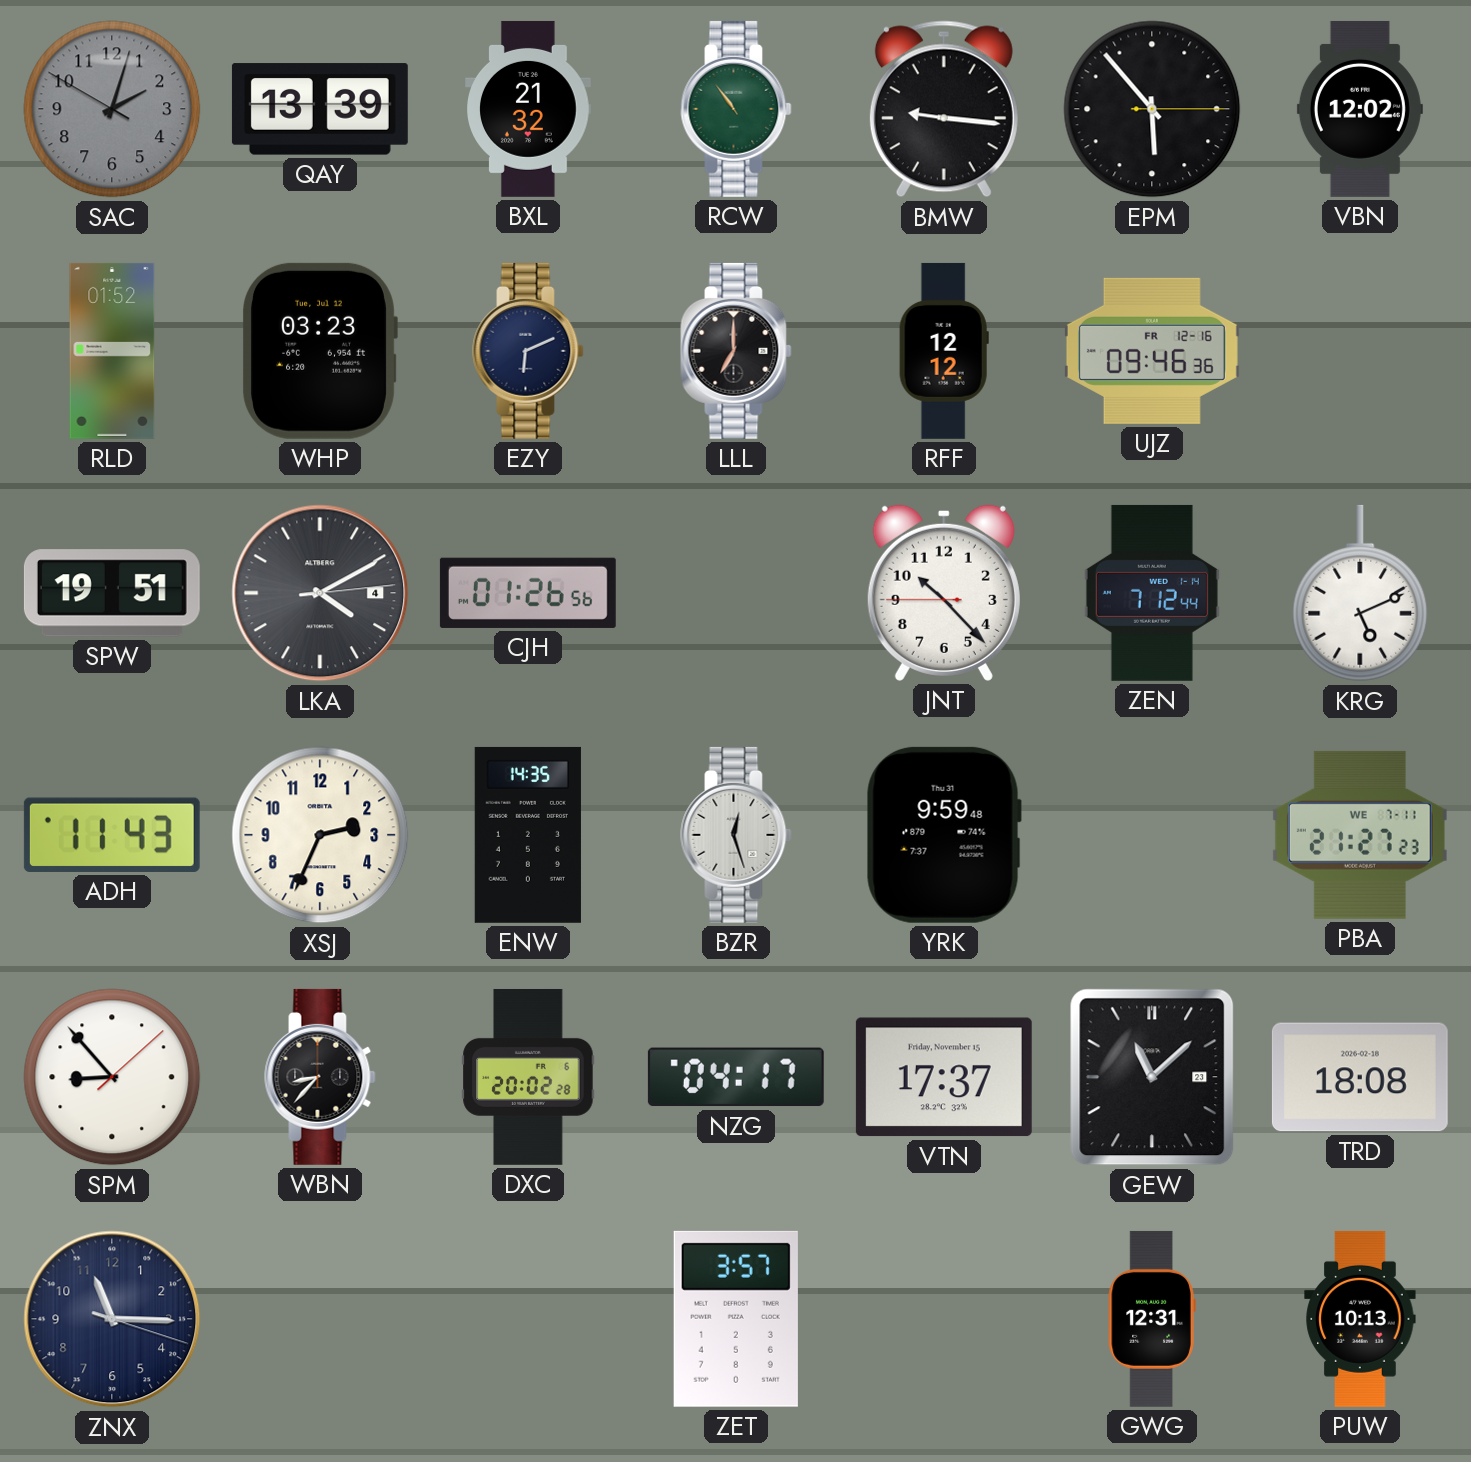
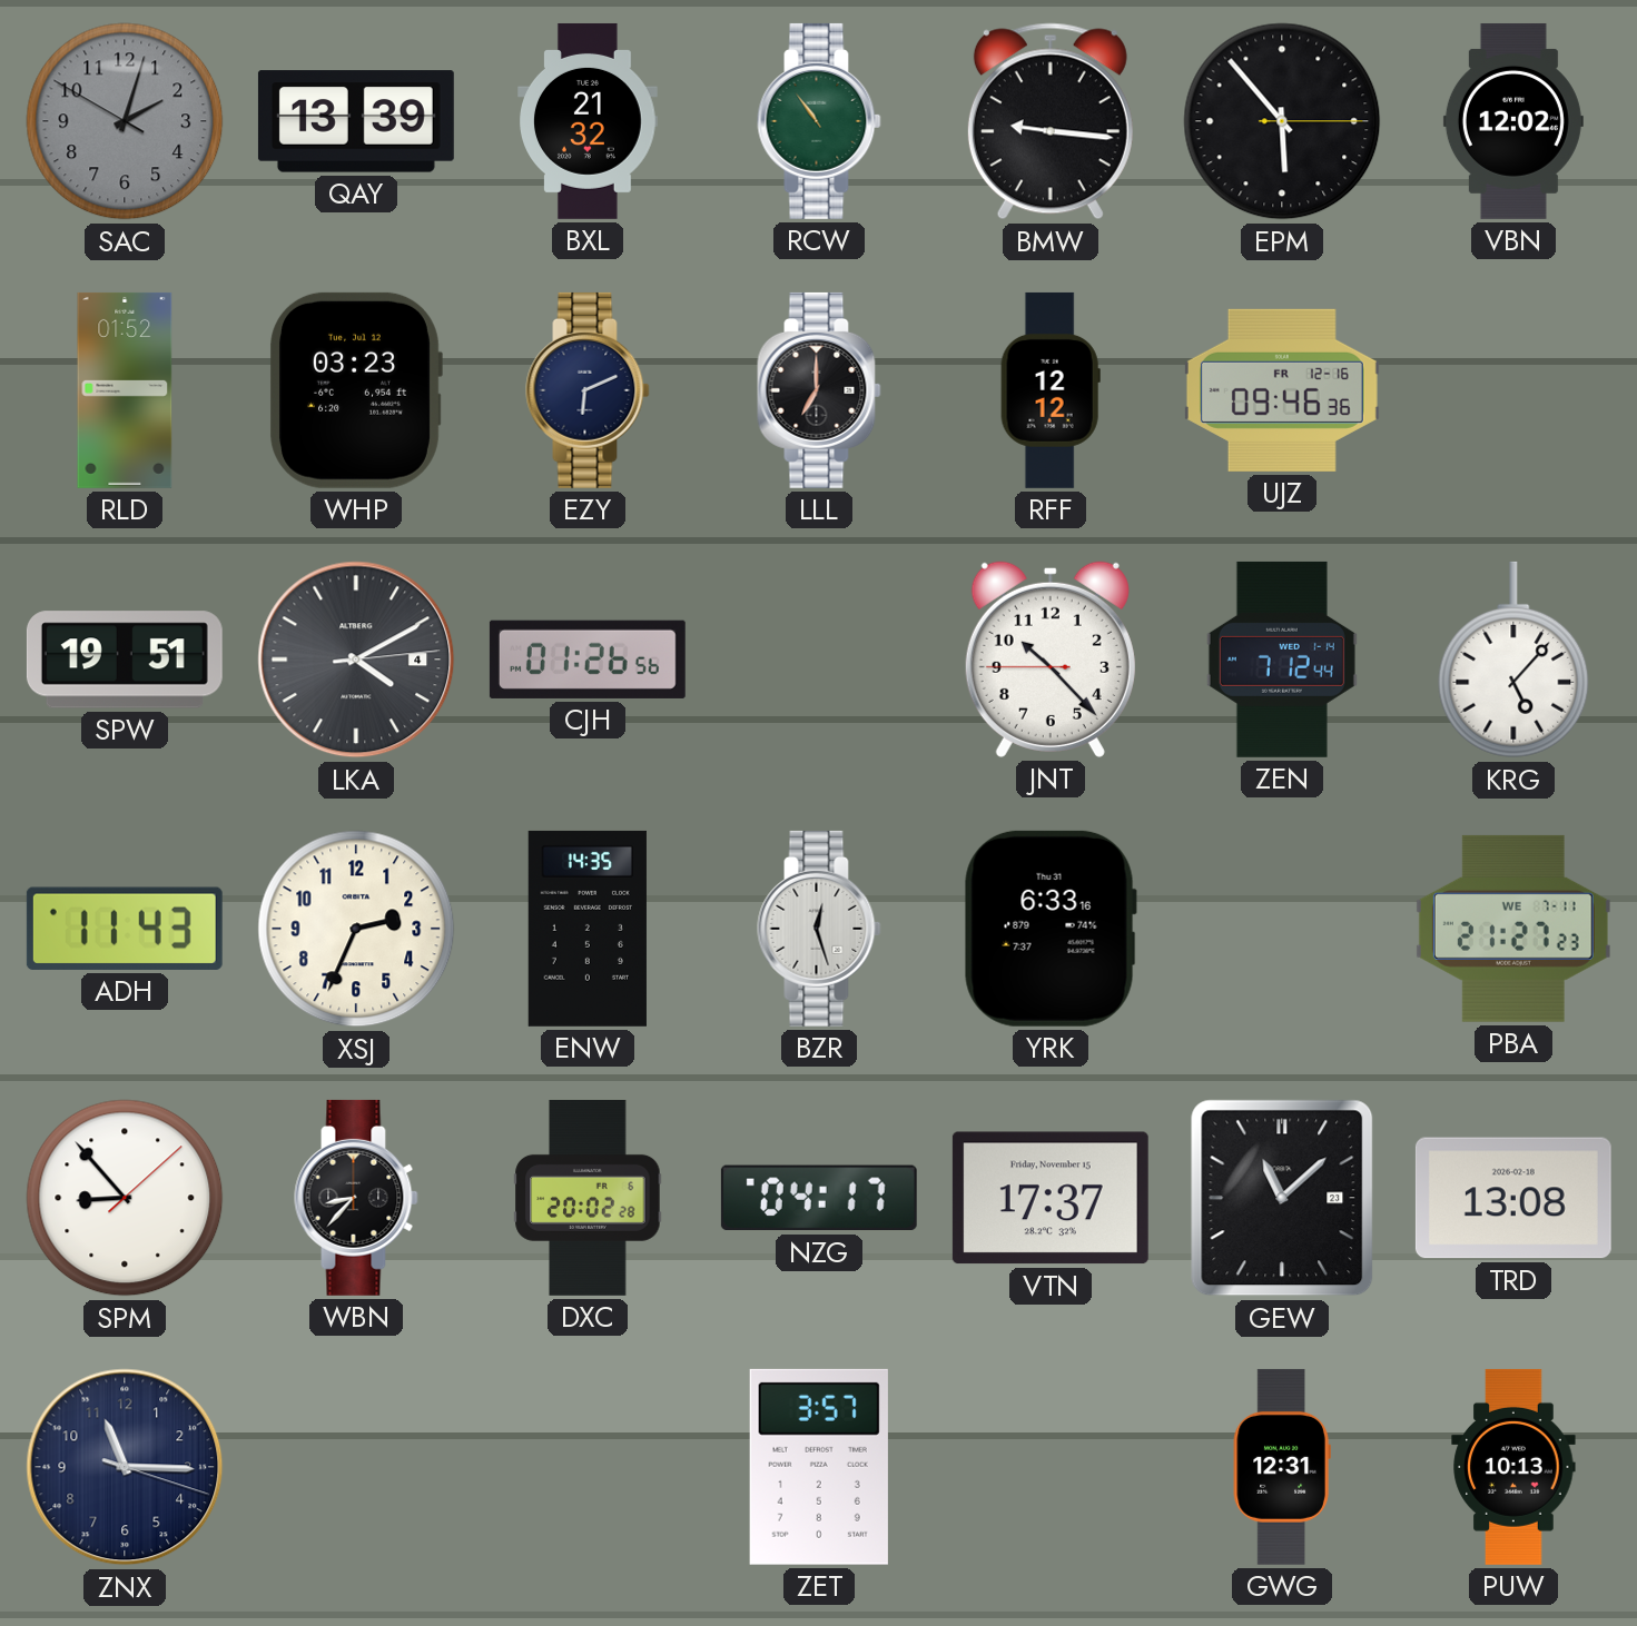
KRG: 5:11 -> 5:07 (1513, 660)
YRK: 9:59 -> 6:33 (1051, 929)
TRD: 18:08 -> 13:08 (1513, 1198)
